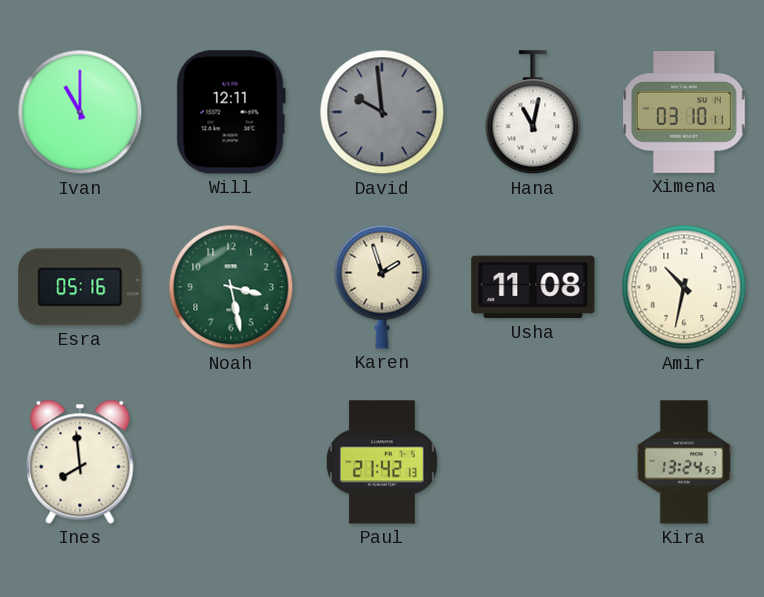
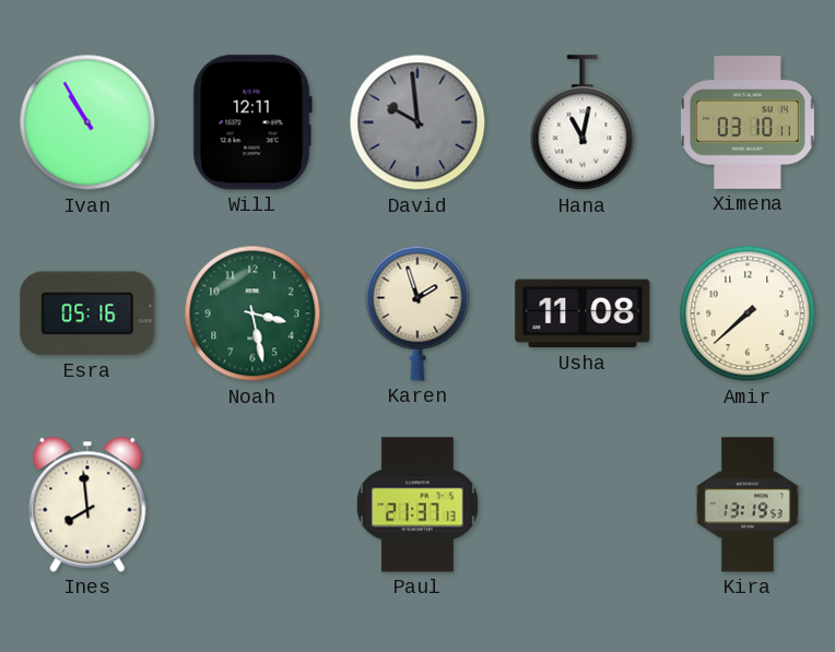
Ivan: 11:00 -> 10:55 (87, 122)
Amir: 10:32 -> 7:38 (748, 313)
Paul: 21:42 -> 21:37 (417, 505)
Kira: 13:24 -> 13:19 (748, 505)
